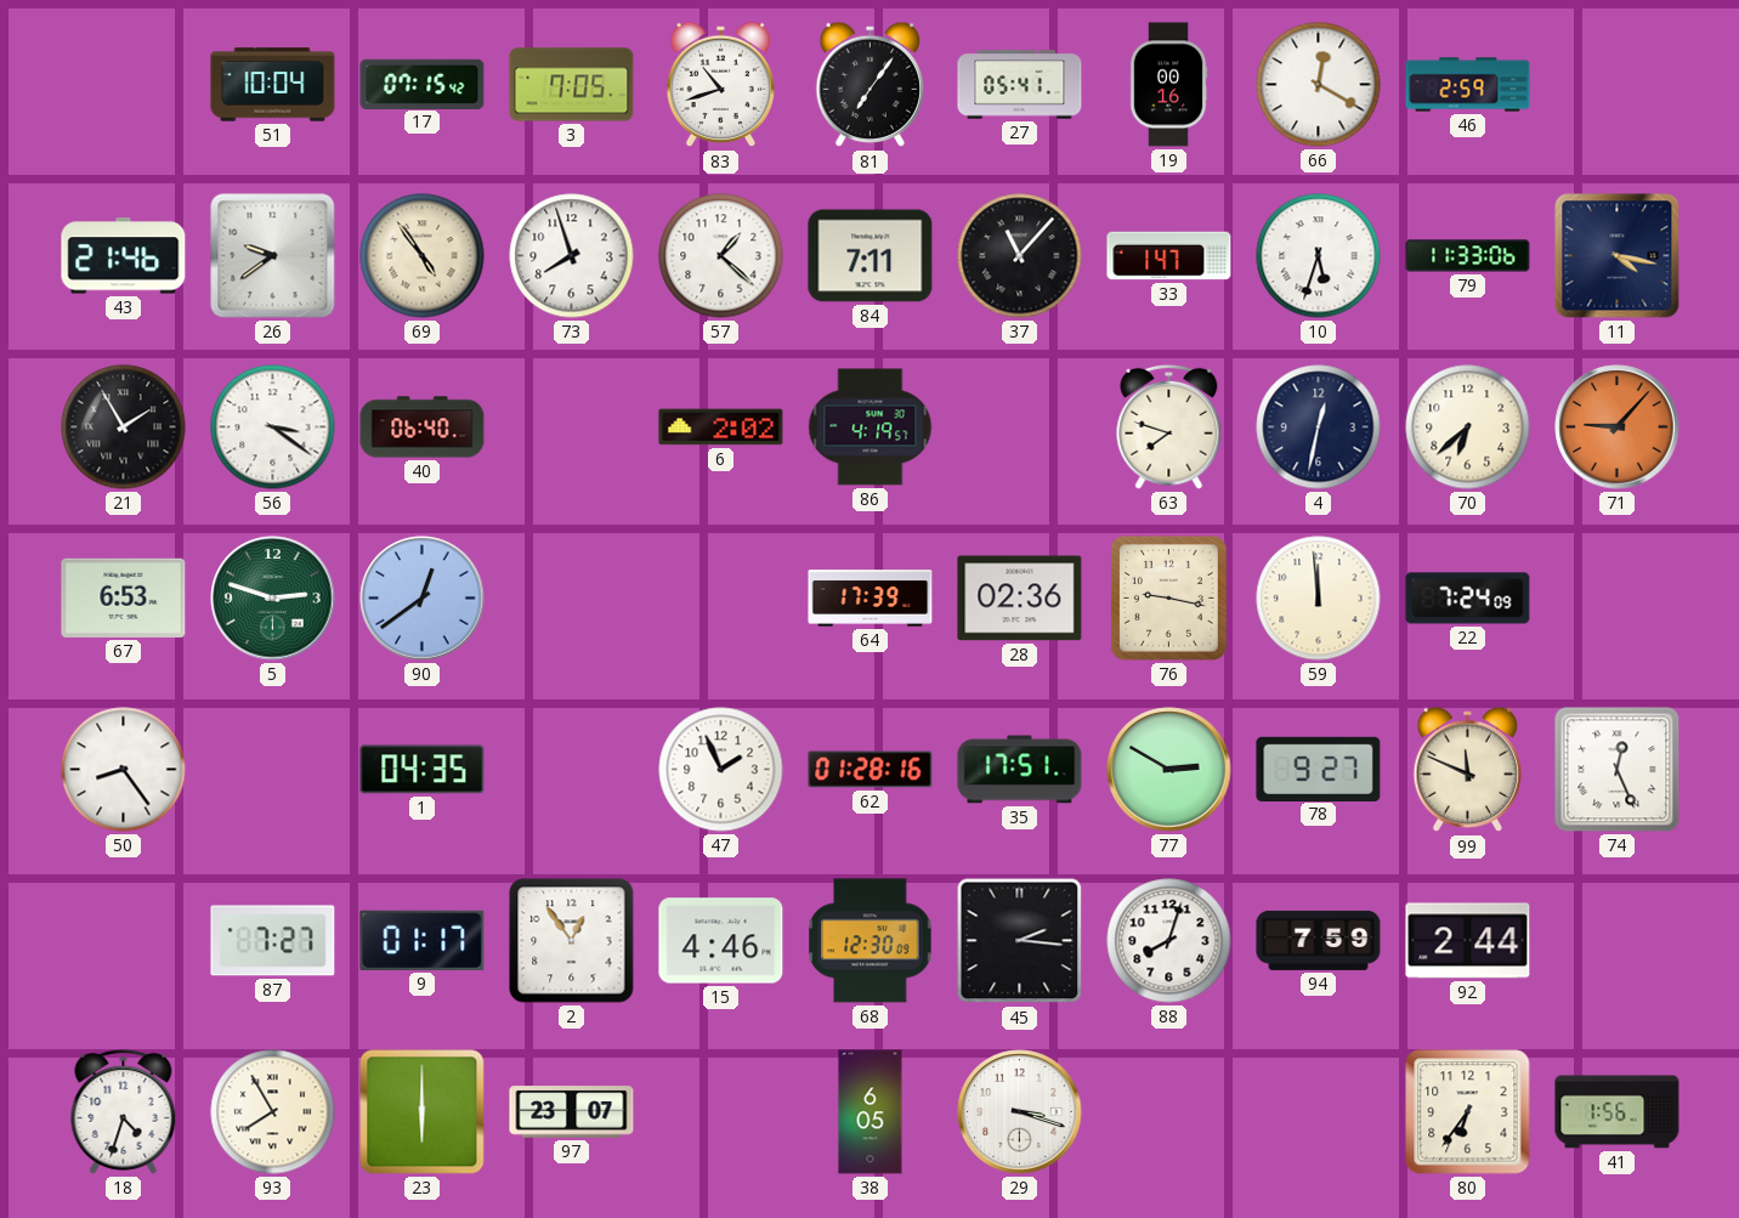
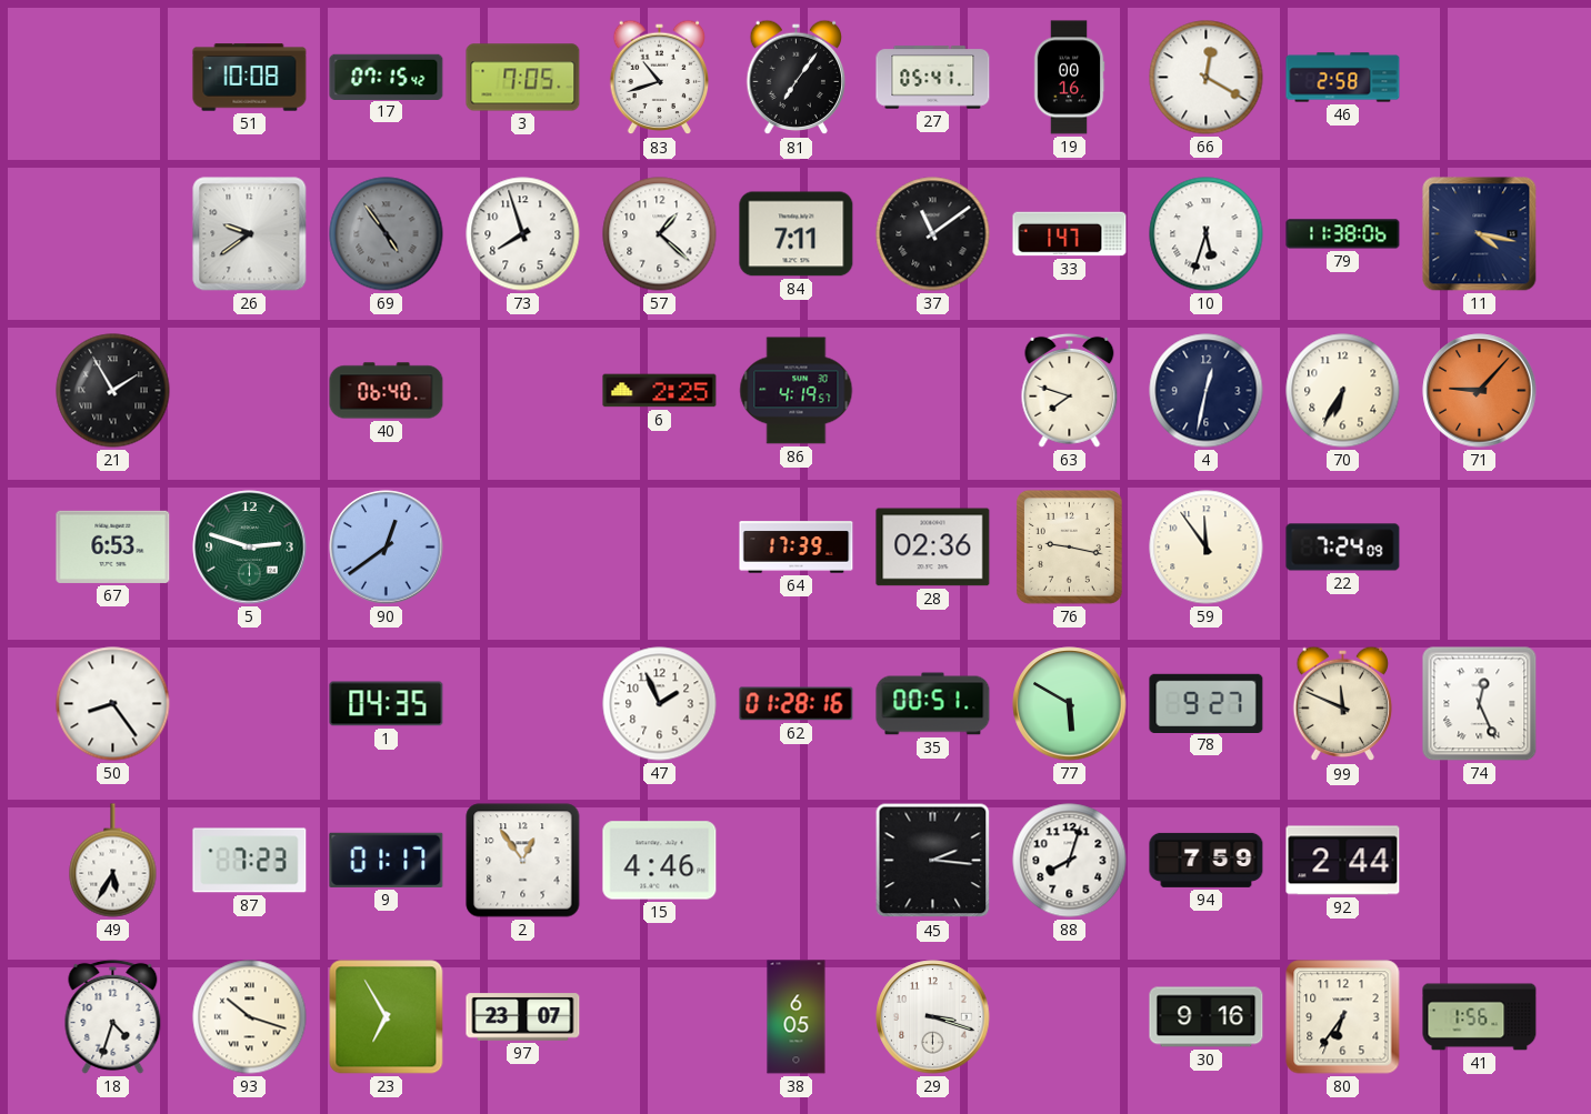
51: 10:04 -> 10:08 (250, 78)
46: 2:59 -> 2:58 (1343, 78)
43: 21:46 -> none (124, 256)
69 dial: cream -> grey (387, 234)
37: 11:07 -> 11:09 (933, 234)
79: 11:33 -> 11:38 (1343, 234)
56: 3:21 -> none (273, 427)
6: 2:02 -> 2:25 (660, 391)
70: 6:38 -> 6:35 (1343, 391)
59: 11:59 -> 11:54 (1207, 548)
35: 17:51 -> 00:51 (933, 704)
77: 2:50 -> 5:50 (1070, 704)
49: none -> 5:35 (113, 861)
87: 7:27 -> 7:23 (250, 861)
68: 12:30 -> none (871, 941)
93: 7:55 -> 10:18 (250, 1017)
23: 6:00 -> 6:55 (387, 1017)
30: none -> 9:16 (1207, 1017)
